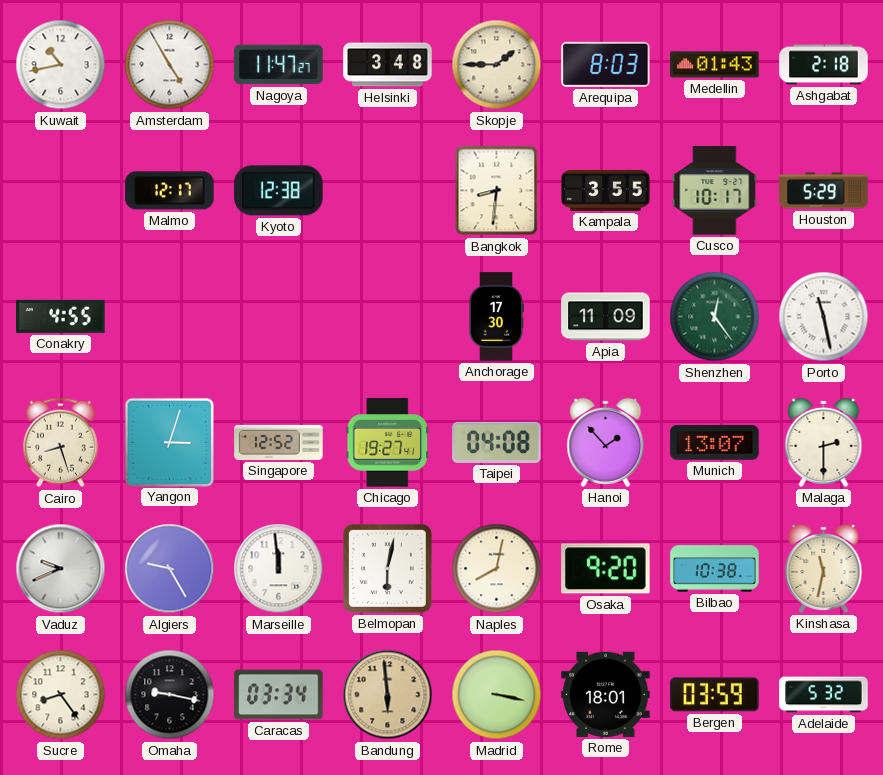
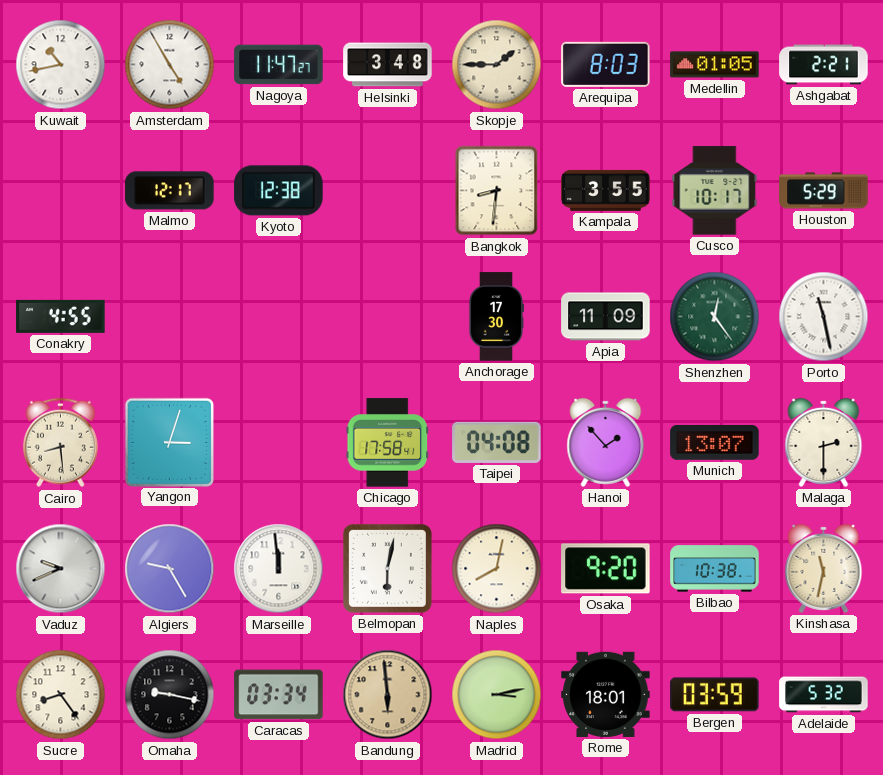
Medellin: 01:43 -> 01:05 (715, 65)
Ashgabat: 2:18 -> 2:21 (824, 65)
Cairo: 8:27 -> 8:29 (60, 443)
Singapore: 12:52 -> none (279, 442)
Chicago: 19:27 -> 17:58 (387, 443)
Madrid: 3:17 -> 3:13 (497, 695)
